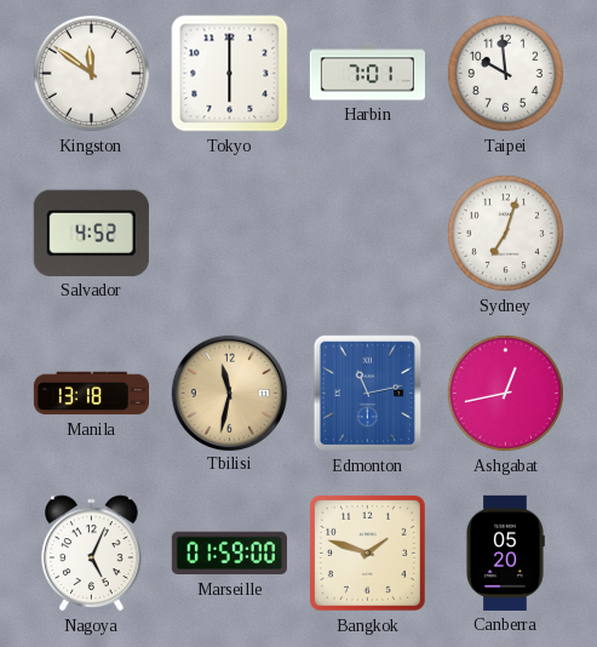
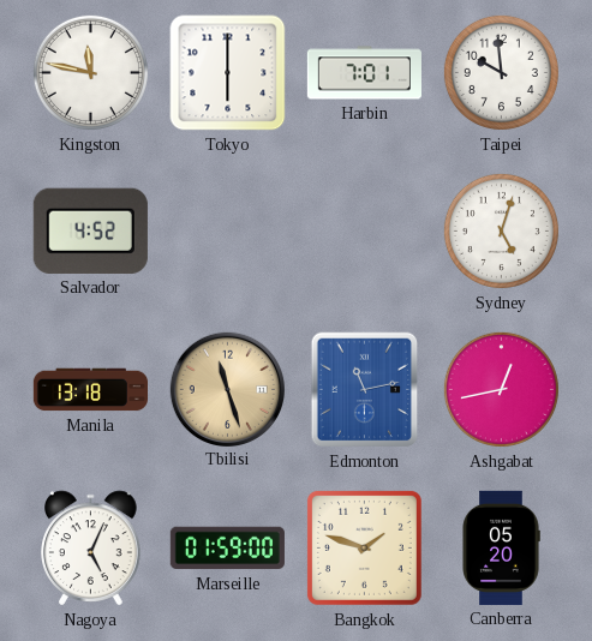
Kingston: 11:51 -> 11:47 (90, 72)
Sydney: 7:03 -> 5:03 (501, 230)
Tbilisi: 11:32 -> 11:27 (227, 389)
